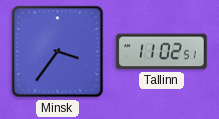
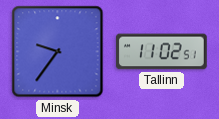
Minsk: 3:36 -> 9:36 (58, 52)
